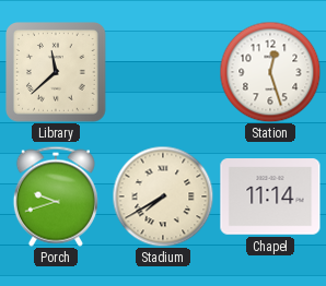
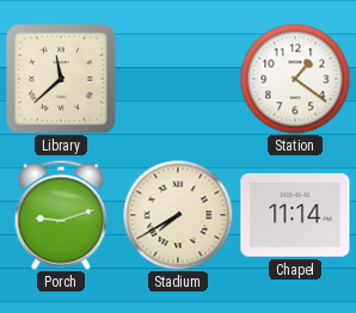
Station: 12:27 -> 1:21 (295, 79)
Porch: 9:42 -> 9:12 (61, 215)
